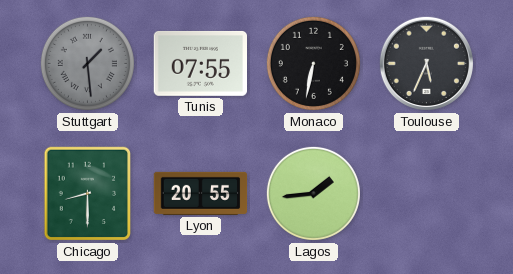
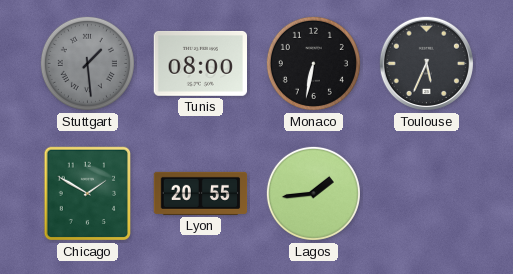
Tunis: 07:55 -> 08:00 (200, 63)
Chicago: 8:30 -> 1:50 (87, 194)
